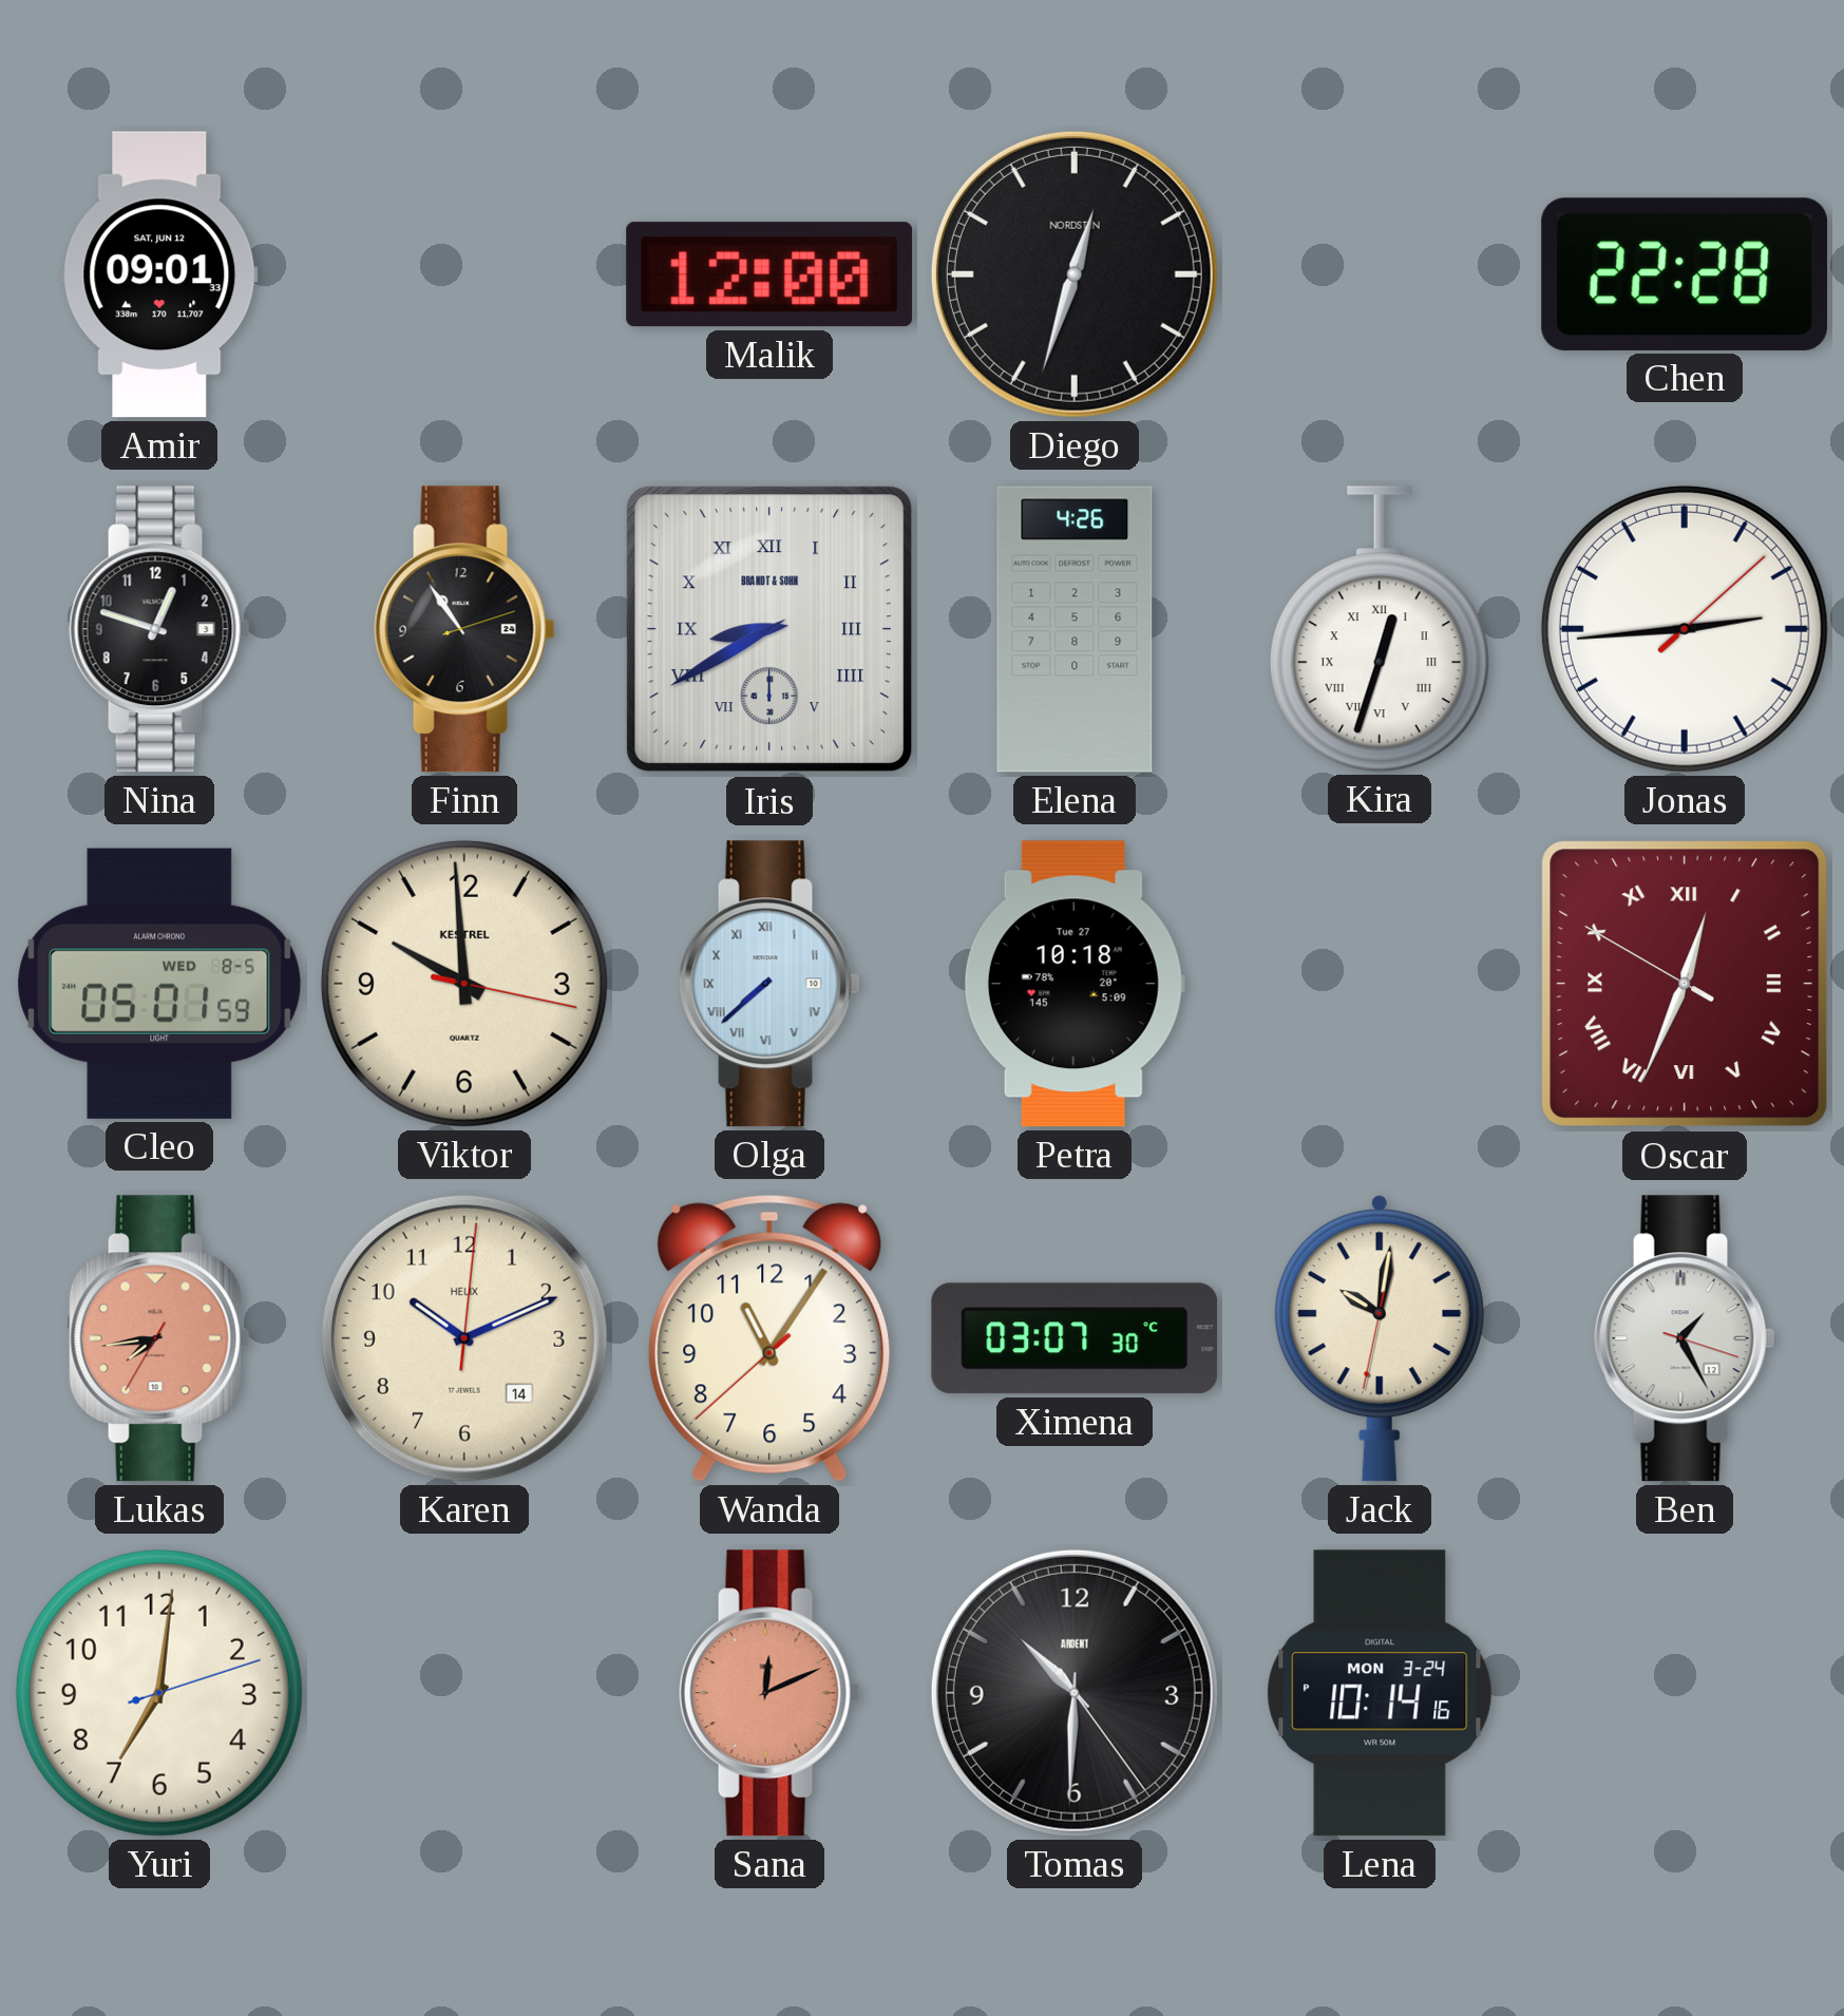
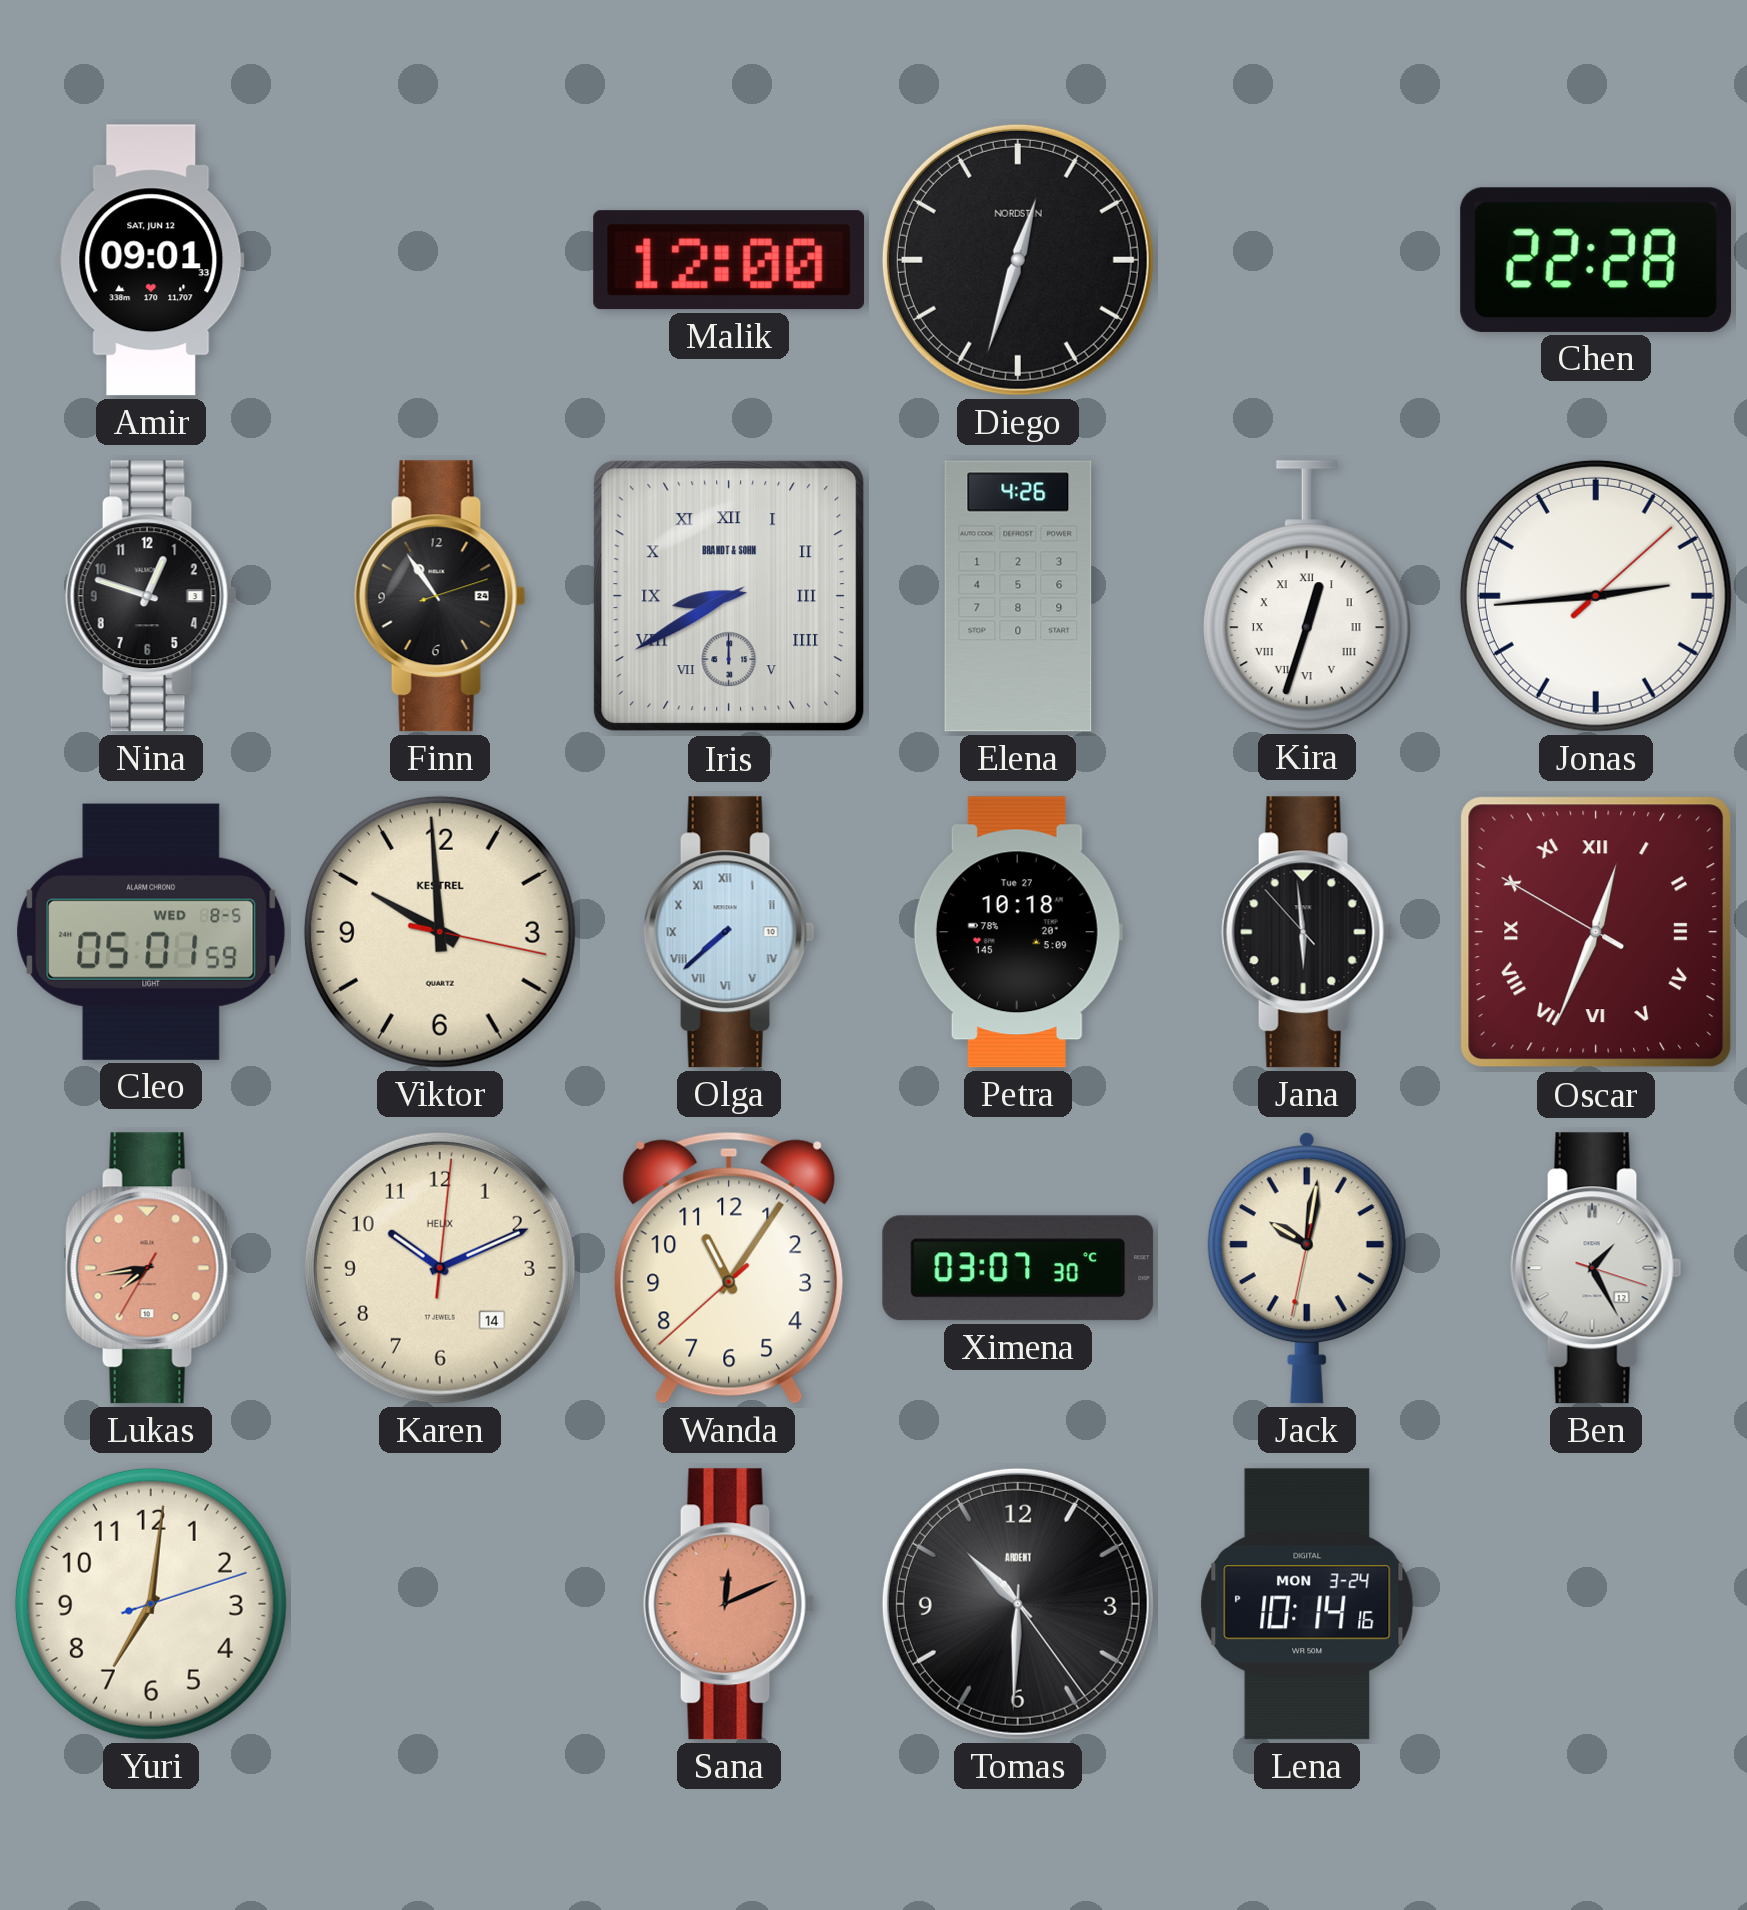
Jana: none -> 5:58 (1307, 932)
